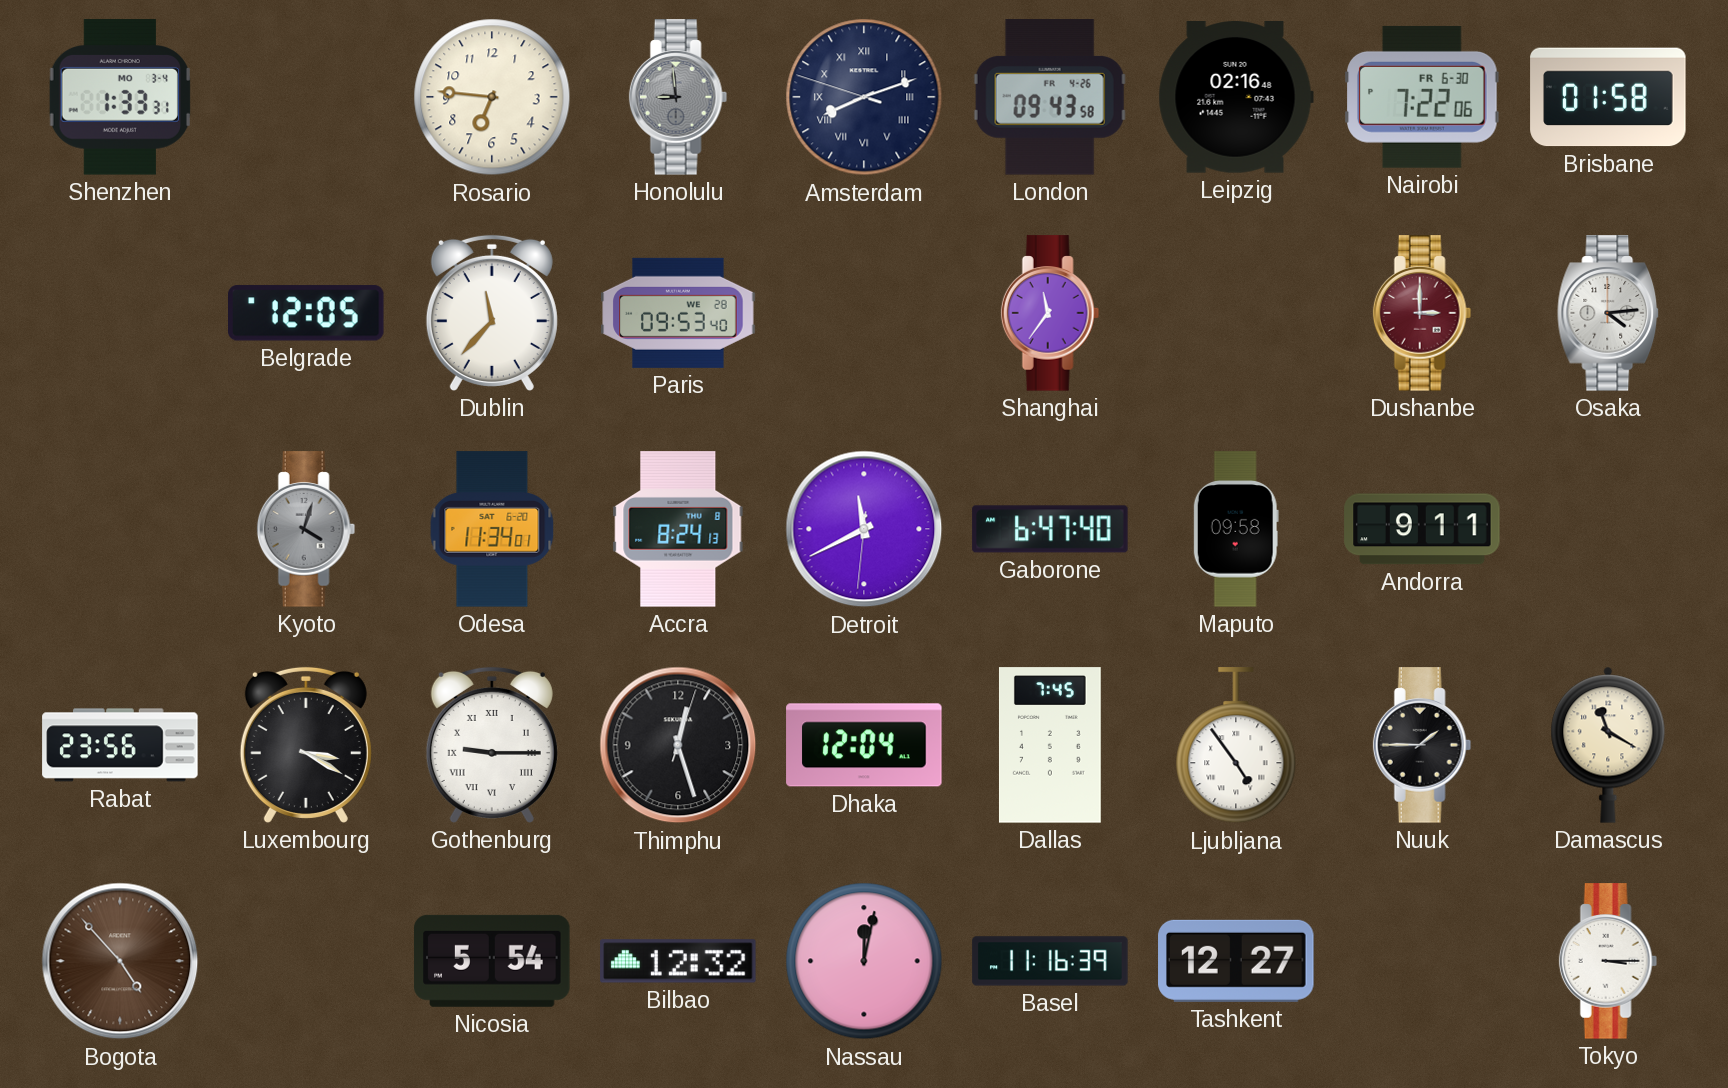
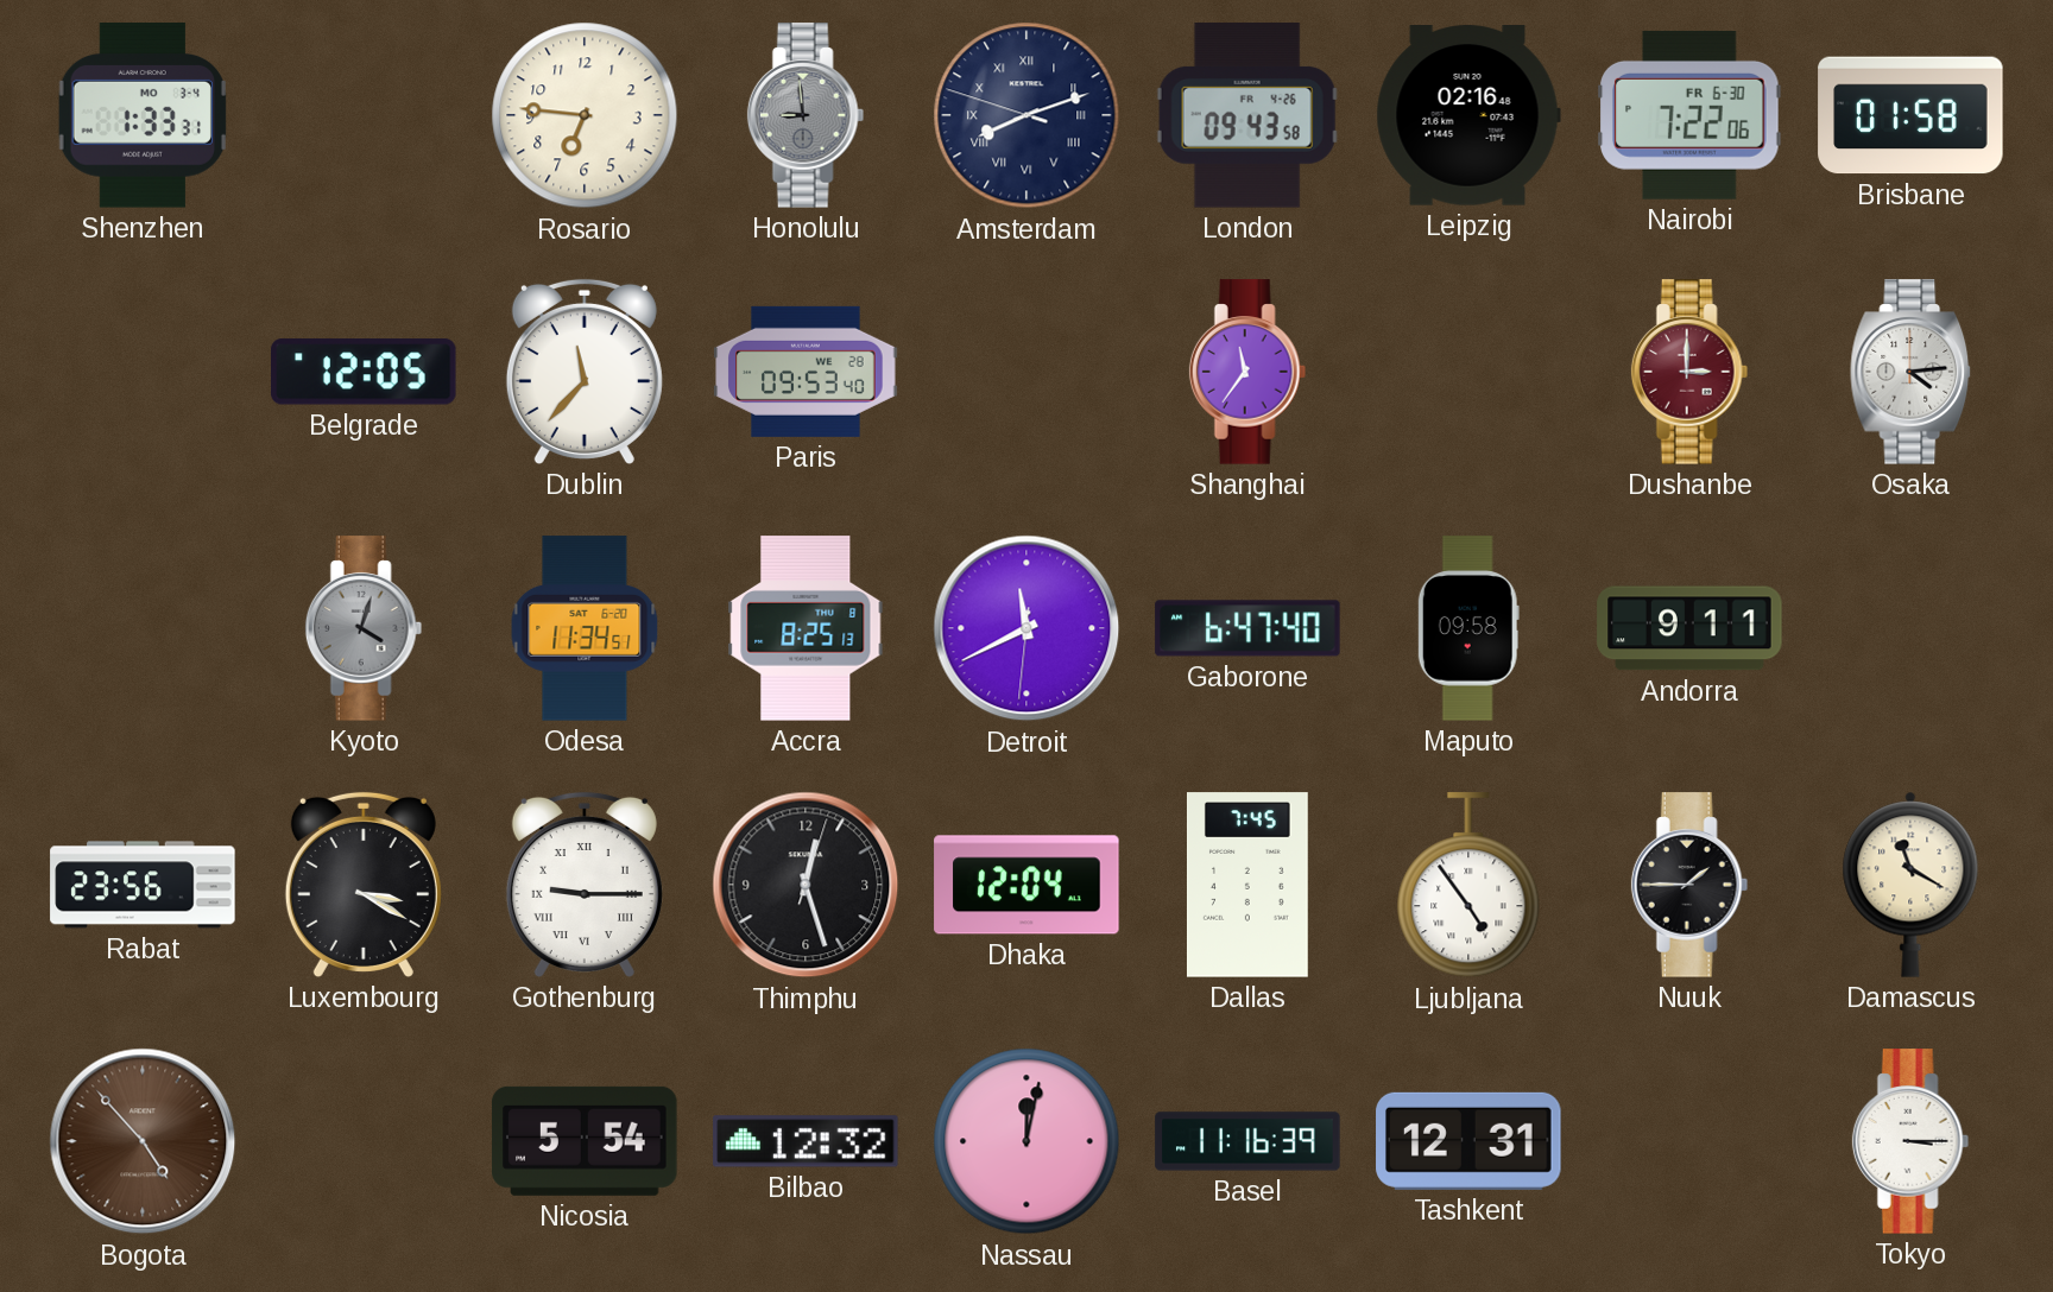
Odesa: 11:34:01 -> 11:34:51 (585, 628)
Accra: 8:24 -> 8:25 (806, 628)
Tashkent: 12:27 -> 12:31 (1468, 1141)
